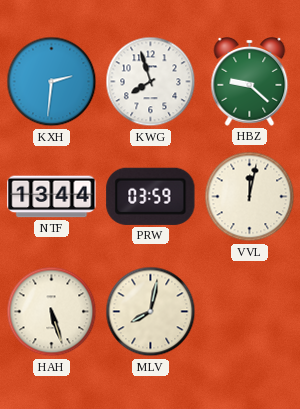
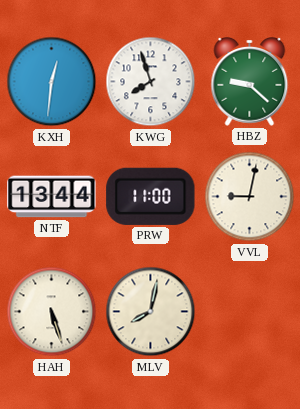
KXH: 2:31 -> 12:31 (52, 82)
PRW: 03:59 -> 11:00 (151, 196)
VVL: 12:02 -> 9:02 (250, 197)
